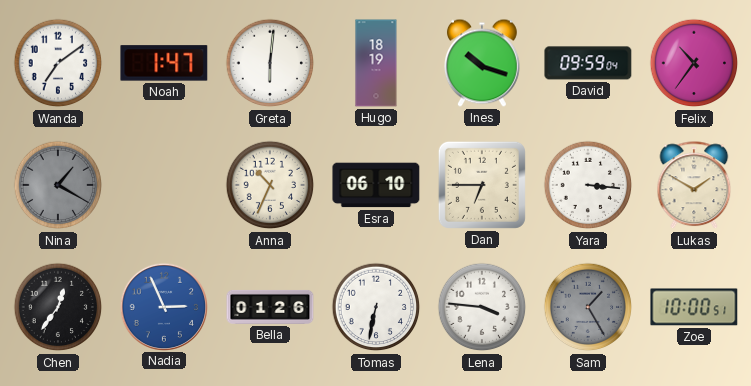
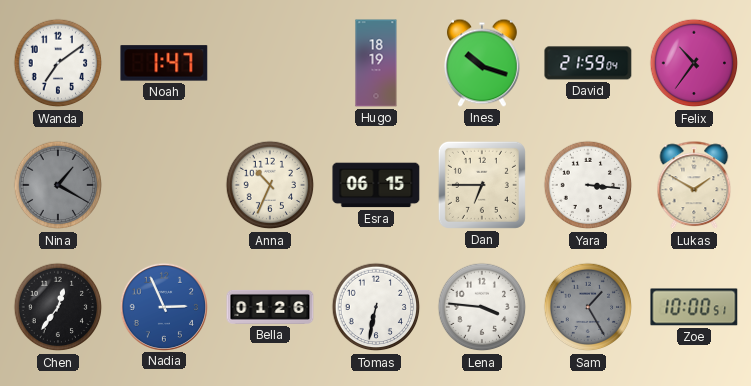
Greta: 6:01 -> none (270, 63)
David: 09:59 -> 21:59 (588, 63)
Esra: 06:10 -> 06:15 (376, 185)
